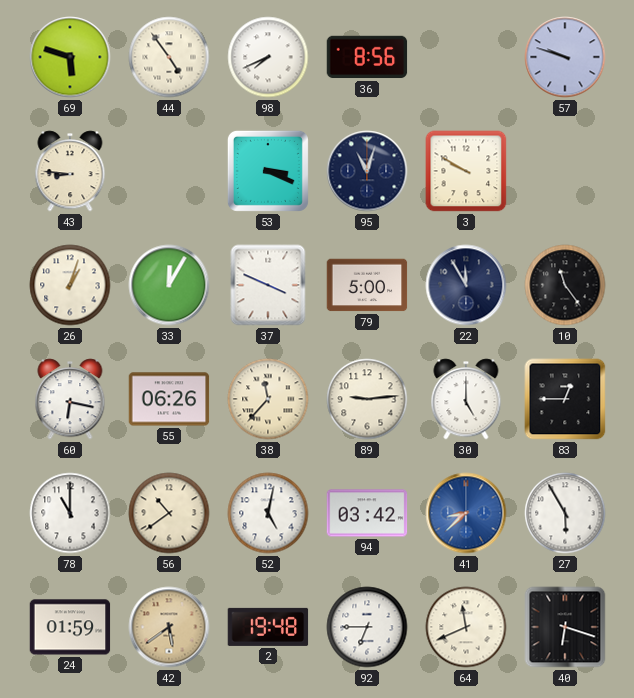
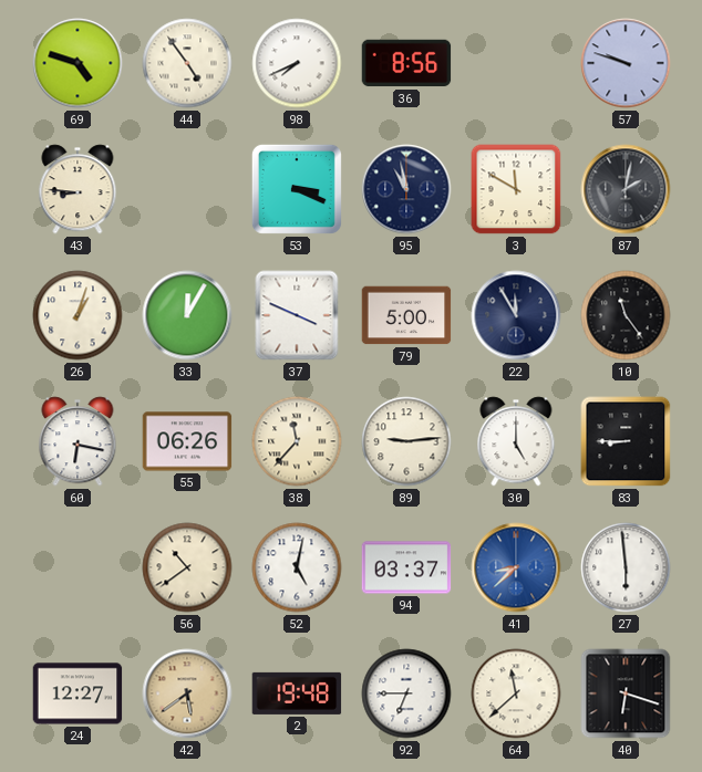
69: 5:48 -> 4:48 (78, 63)
95: 11:03 -> 10:58 (406, 189)
3: 9:50 -> 11:50 (516, 189)
87: none -> 2:02 (626, 189)
83: 12:45 -> 8:45 (626, 441)
78: 11:00 -> none (70, 513)
94: 03:42 -> 03:37 (406, 567)
27: 5:55 -> 5:59 (626, 567)
24: 01:59 -> 12:27 (78, 693)
64: 11:41 -> 11:38 (516, 693)
